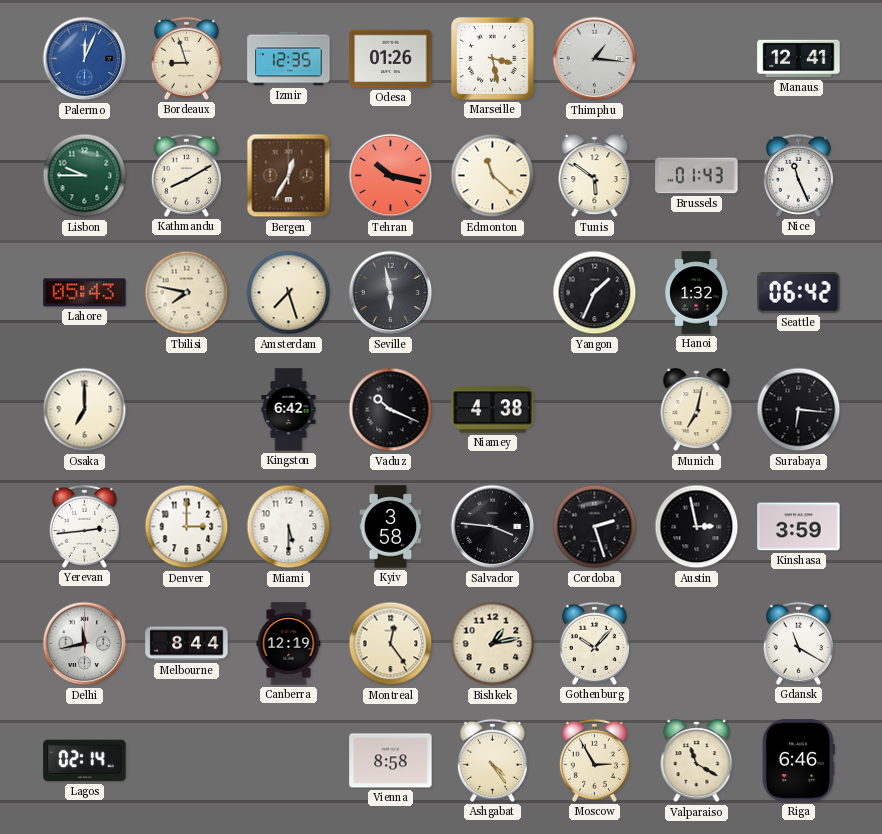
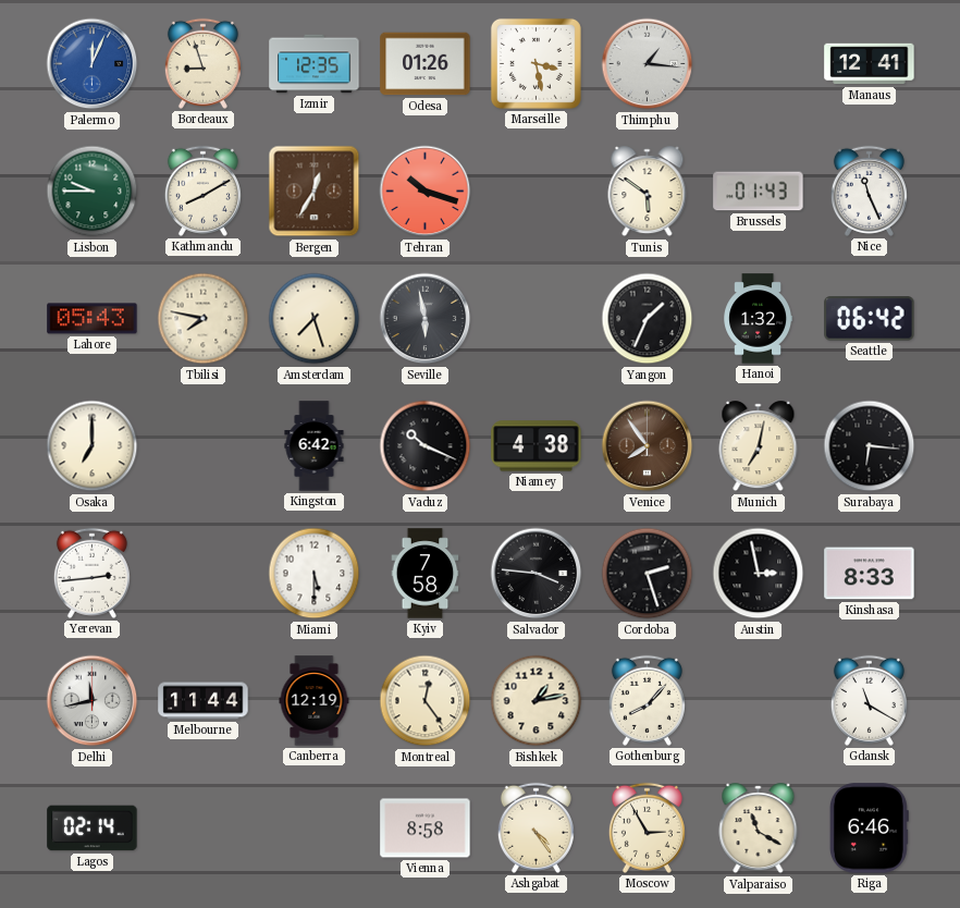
Tehran: 10:17 -> 10:18 (426, 192)
Edmonton: 11:22 -> none (493, 176)
Venice: none -> 7:54 (648, 446)
Denver: 3:00 -> none (187, 527)
Kyiv: 3:58 -> 7:58 (426, 574)
Kinshasa: 3:59 -> 8:33 (870, 574)
Melbourne: 8:44 -> 11:44 (204, 701)
Gothenburg: 10:07 -> 8:07 (647, 700)
